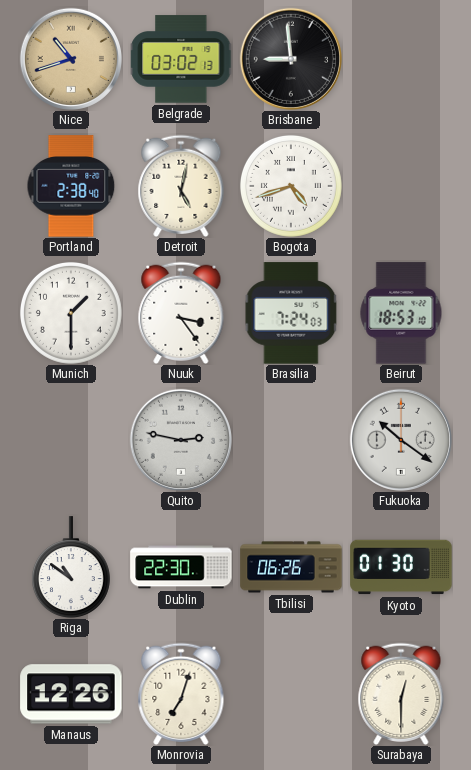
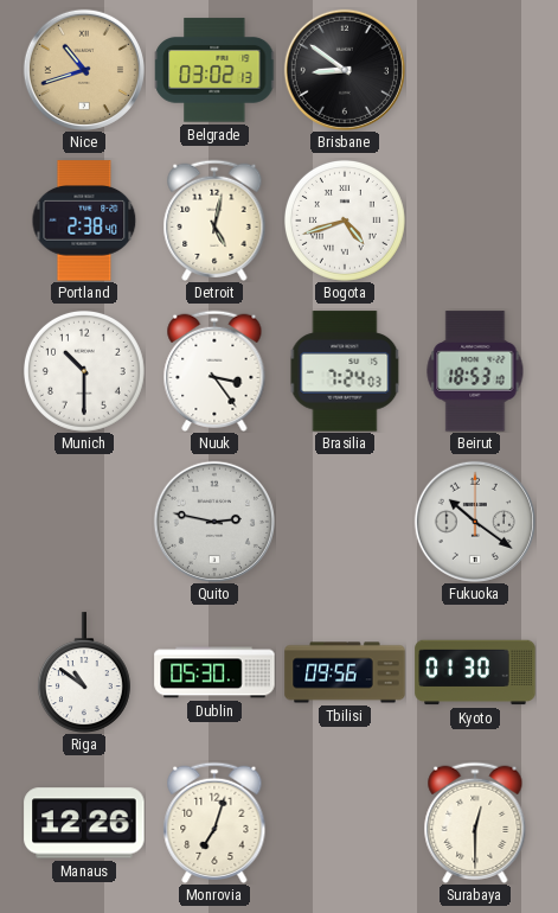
Brisbane: 8:59 -> 8:51 (345, 70)
Munich: 1:30 -> 10:30 (84, 371)
Dublin: 22:30 -> 05:30 (214, 672)
Tbilisi: 06:26 -> 09:56 (345, 672)
